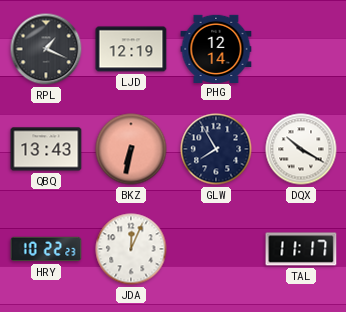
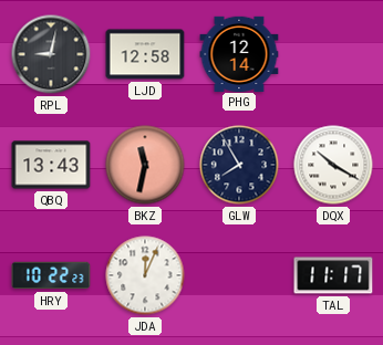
RPL: 1:19 -> 9:02 (51, 54)
LJD: 12:19 -> 12:58 (145, 54)
BKZ: 6:32 -> 11:32 (145, 165)
